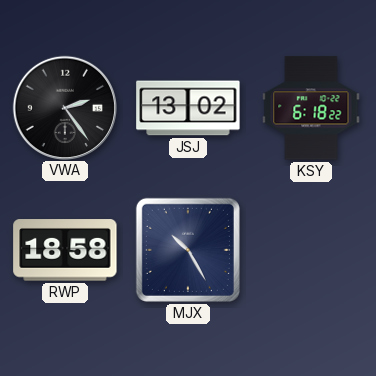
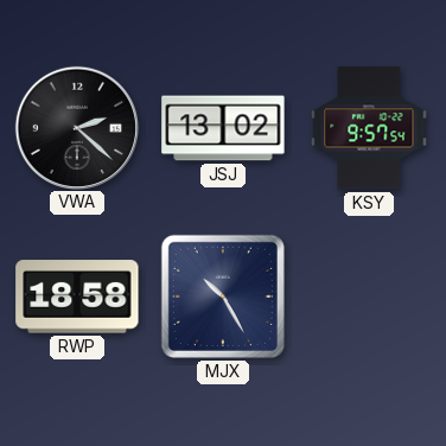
VWA: 2:24 -> 2:22 (76, 127)
KSY: 6:18 -> 9:57 (369, 128)
